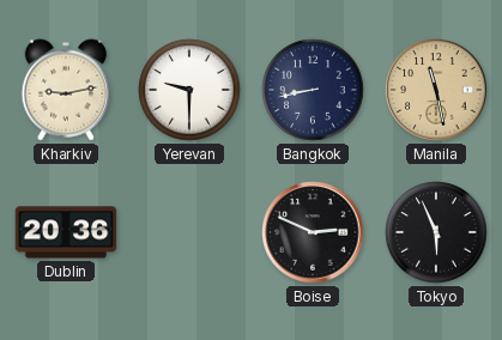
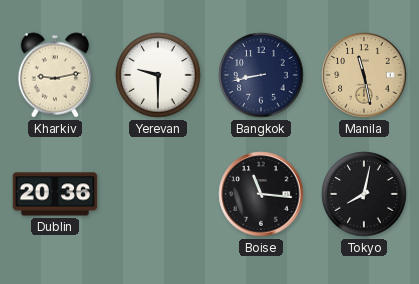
Boise: 2:49 -> 11:16 (261, 194)
Tokyo: 5:56 -> 8:02 (364, 194)
